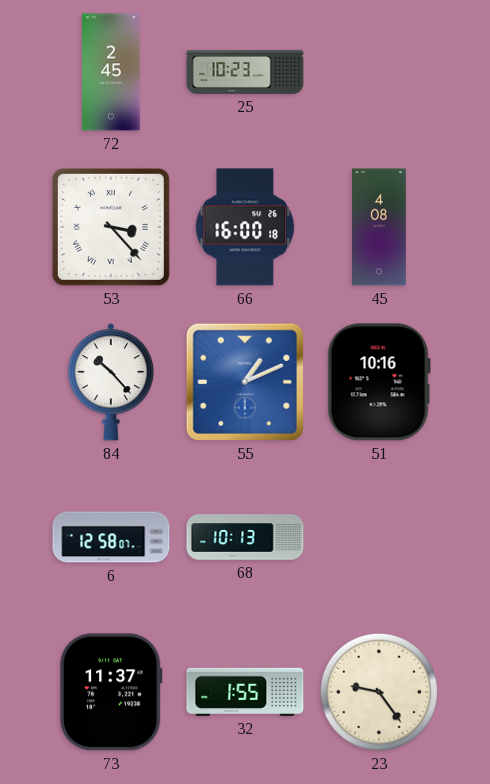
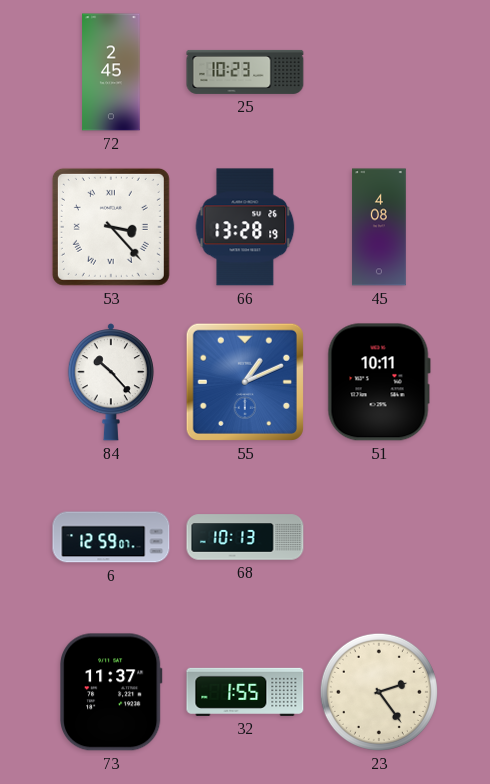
66: 16:00 -> 13:28 (245, 227)
51: 10:16 -> 10:11 (379, 382)
6: 12:58 -> 12:59 (111, 537)
23: 9:24 -> 2:24 (379, 692)
